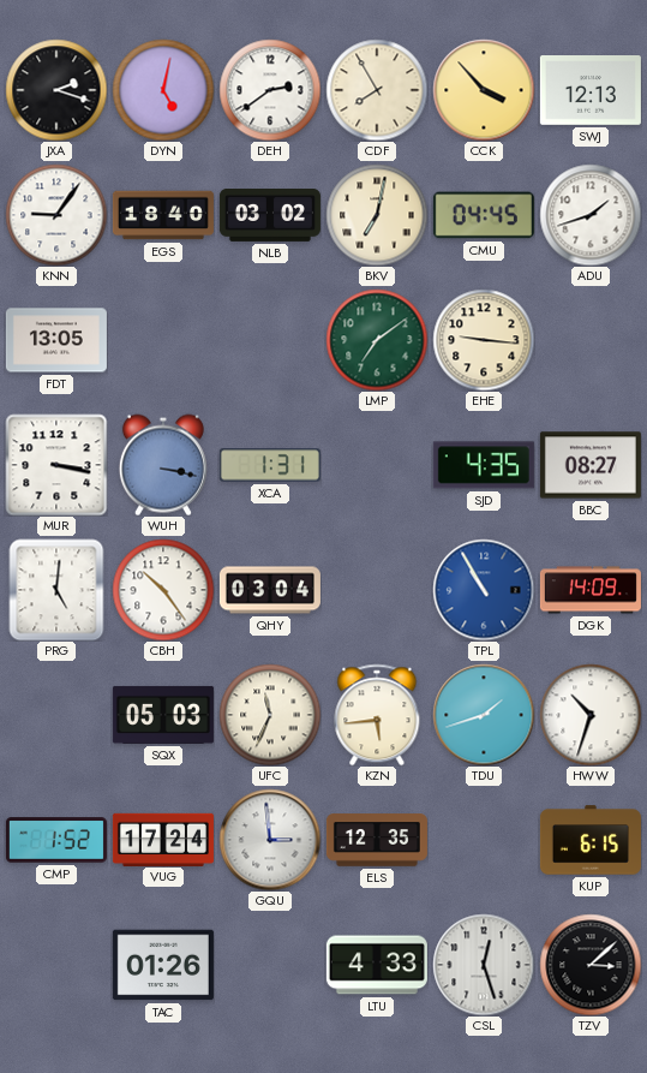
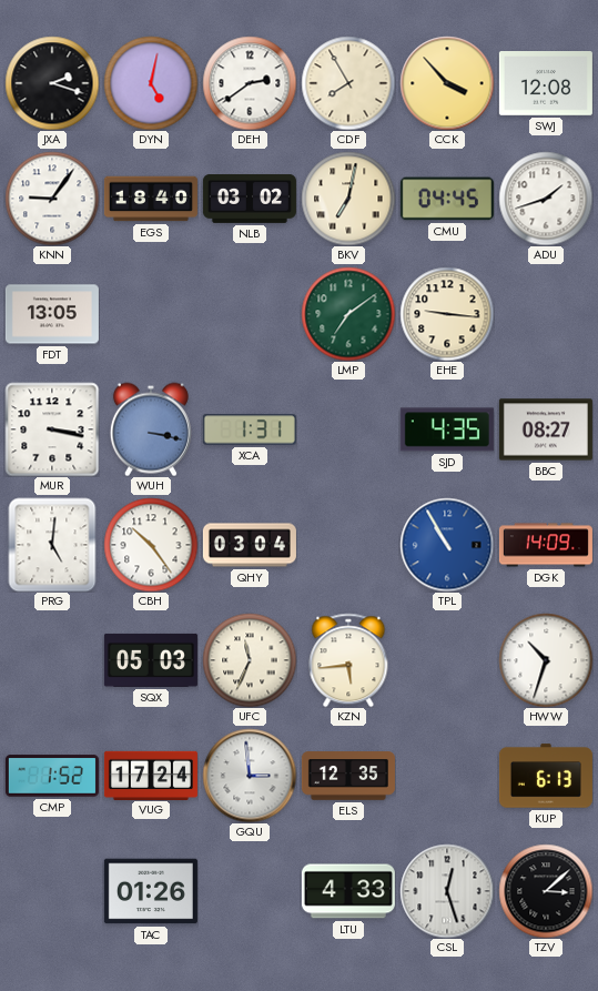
SWJ: 12:13 -> 12:08 (546, 84)
TDU: 1:42 -> none (484, 715)
KUP: 6:15 -> 6:13 (546, 776)
